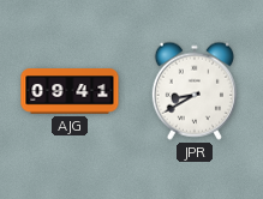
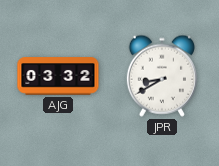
AJG: 09:41 -> 03:32 (58, 76)
